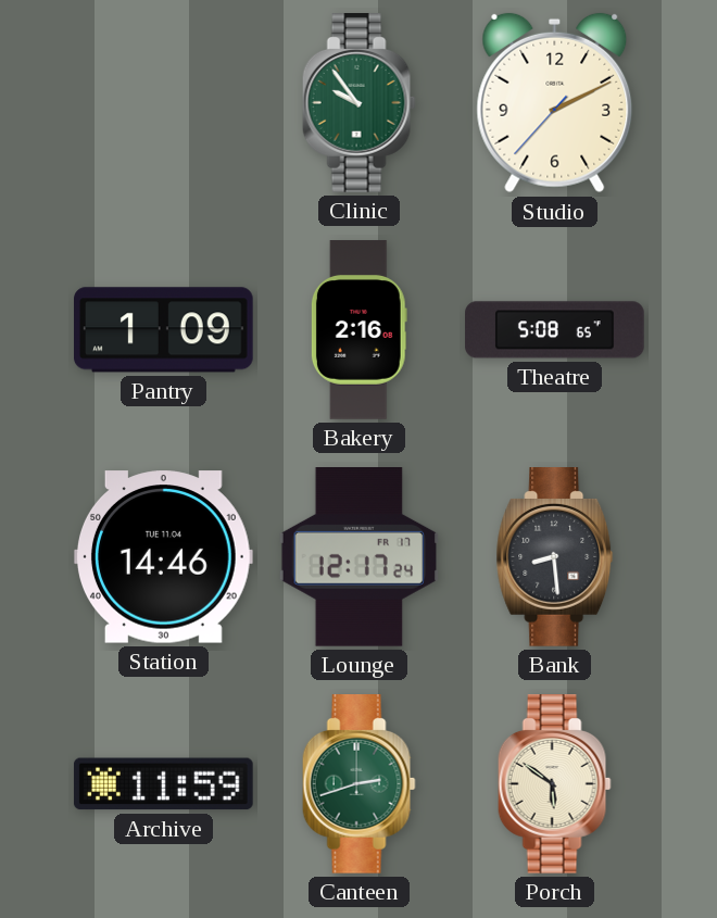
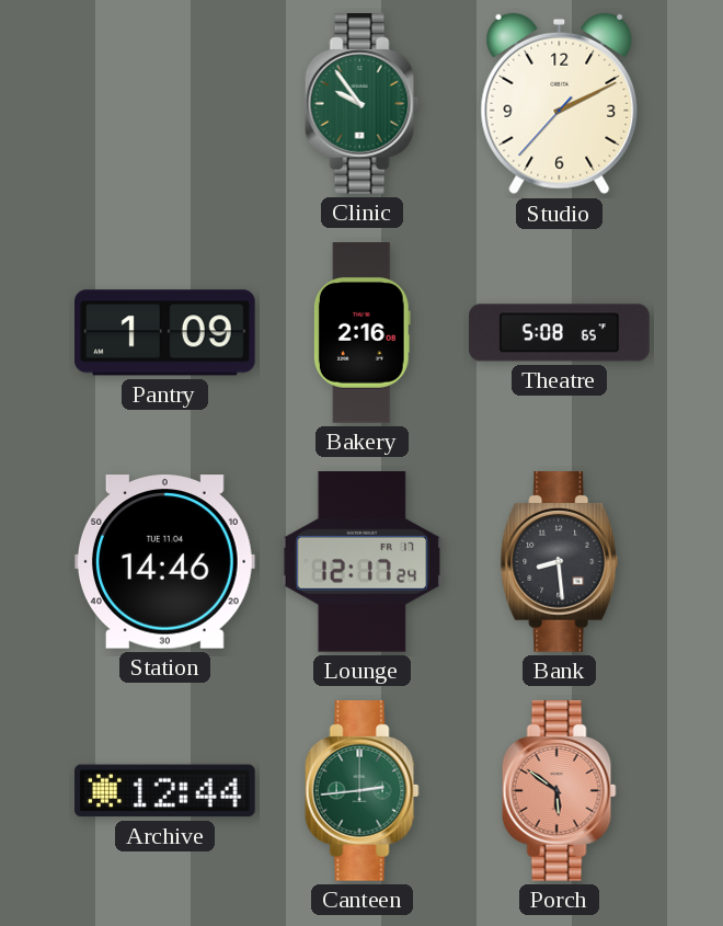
Archive: 11:59 -> 12:44 (164, 791)
Canteen: 2:42 -> 2:44 (361, 791)
Porch dial: cream -> salmon (559, 791)
